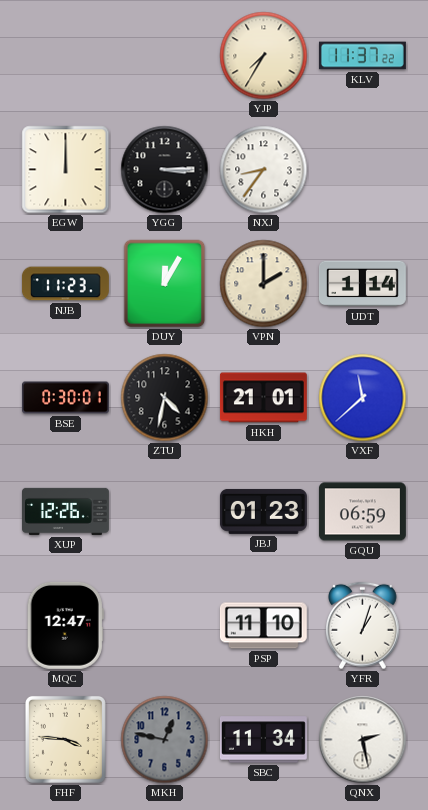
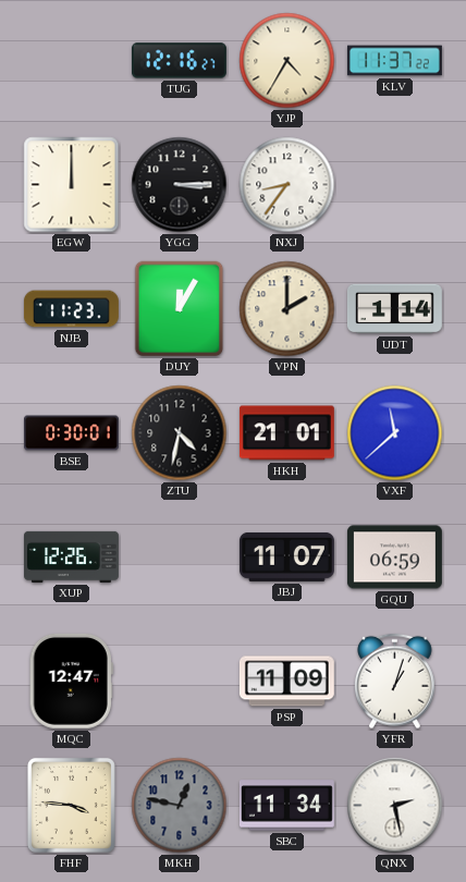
TUG: none -> 12:16 (179, 61)
YJP: 7:35 -> 4:35 (287, 61)
JBJ: 01:23 -> 11:07 (286, 556)
PSP: 11:10 -> 11:09 (286, 682)
